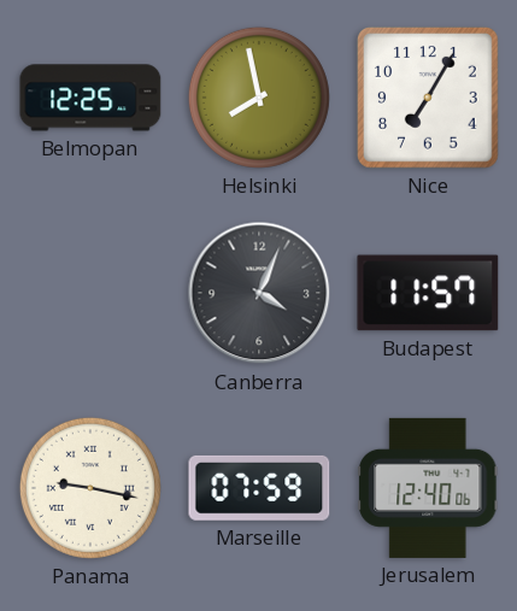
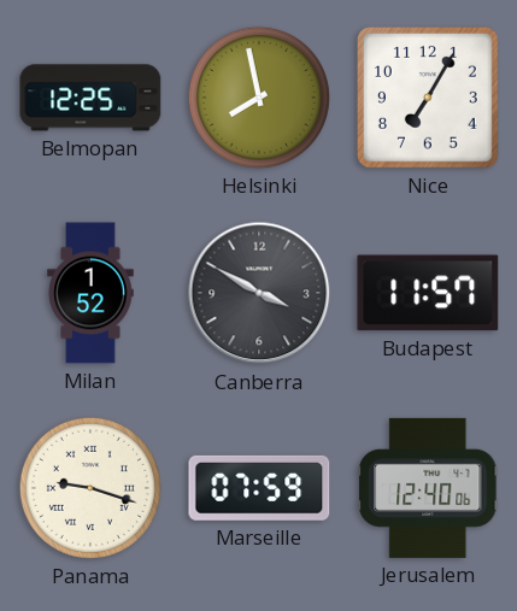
Milan: none -> 1:52 (90, 293)
Canberra: 4:04 -> 3:50 (259, 293)
Panama: 9:17 -> 9:18 (90, 488)
